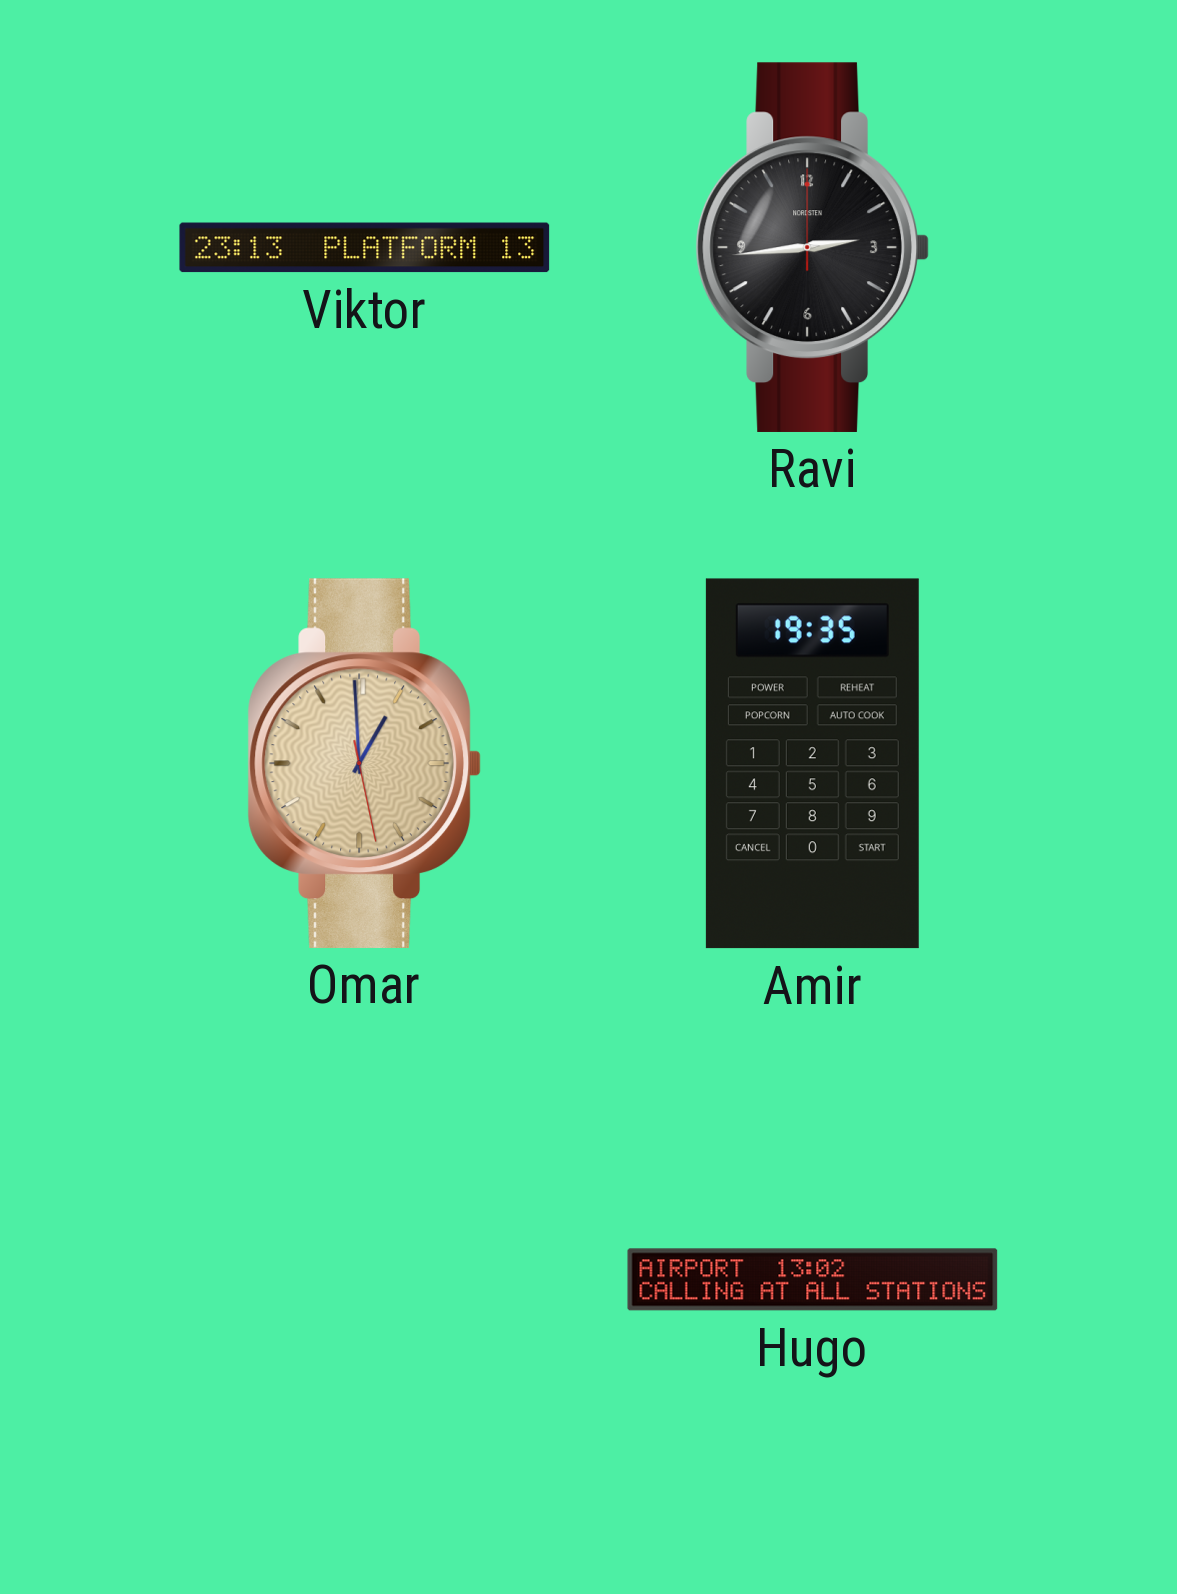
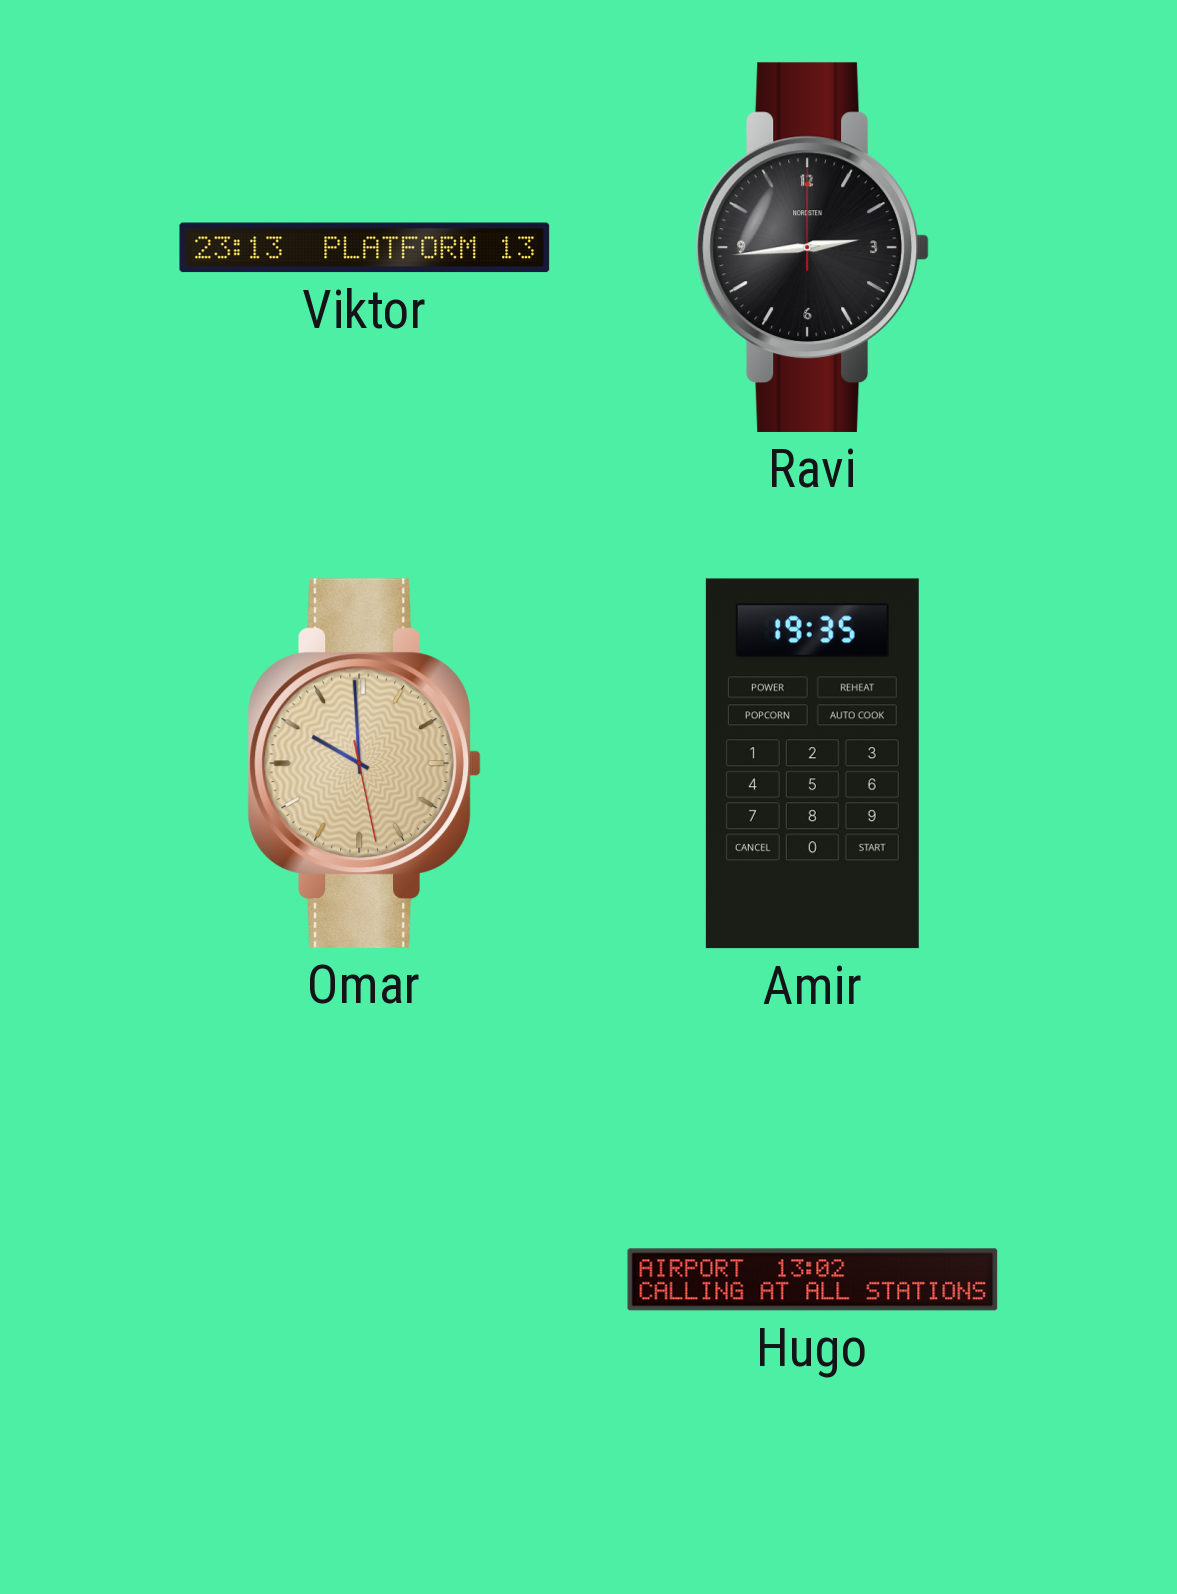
Omar: 12:59 -> 9:59 (364, 763)
